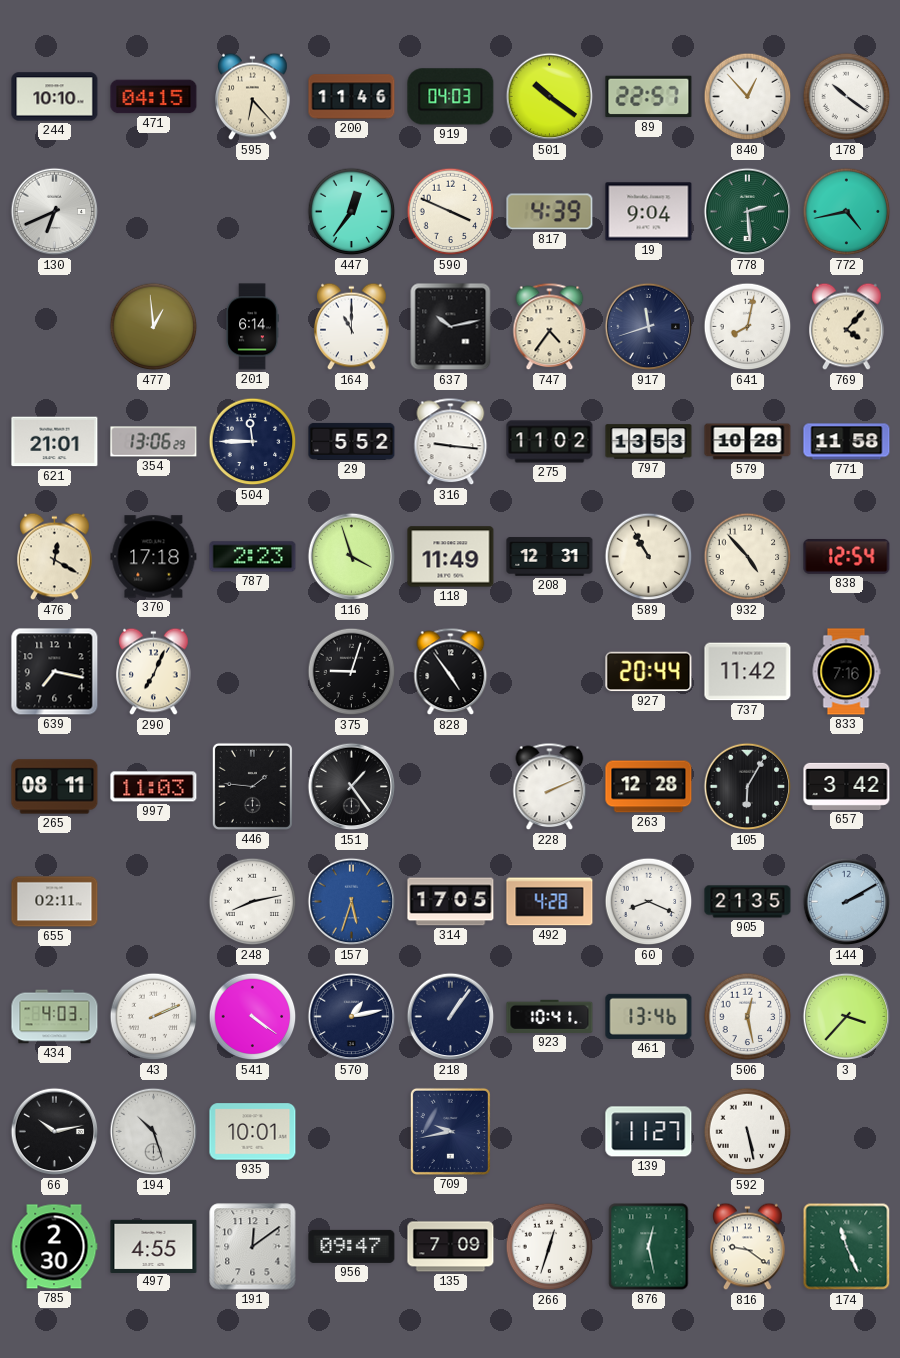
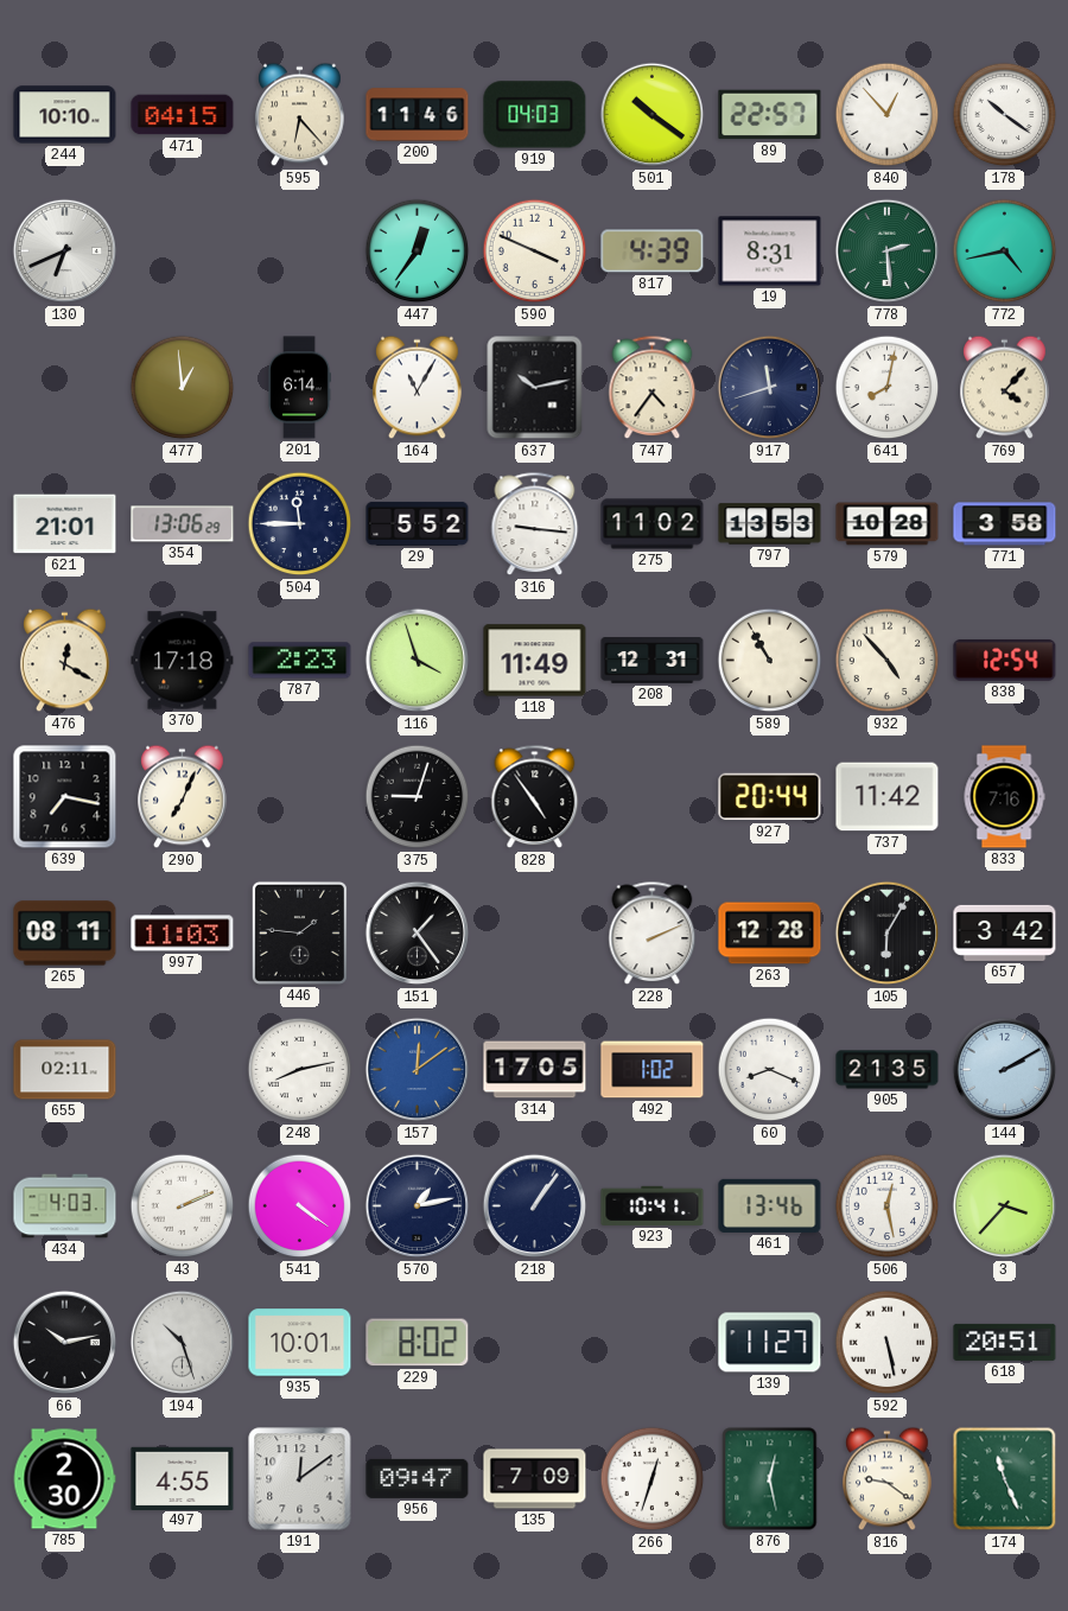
19: 9:04 -> 8:31 (770, 251)
164: 11:00 -> 11:05 (418, 388)
771: 11:58 -> 3:58 (1005, 524)
157: 5:33 -> 12:09 (418, 1070)
492: 4:28 -> 1:02 (653, 1070)
229: none -> 8:02 (418, 1343)
709: 9:43 -> none (450, 1131)
618: none -> 20:51 (1005, 1342)
